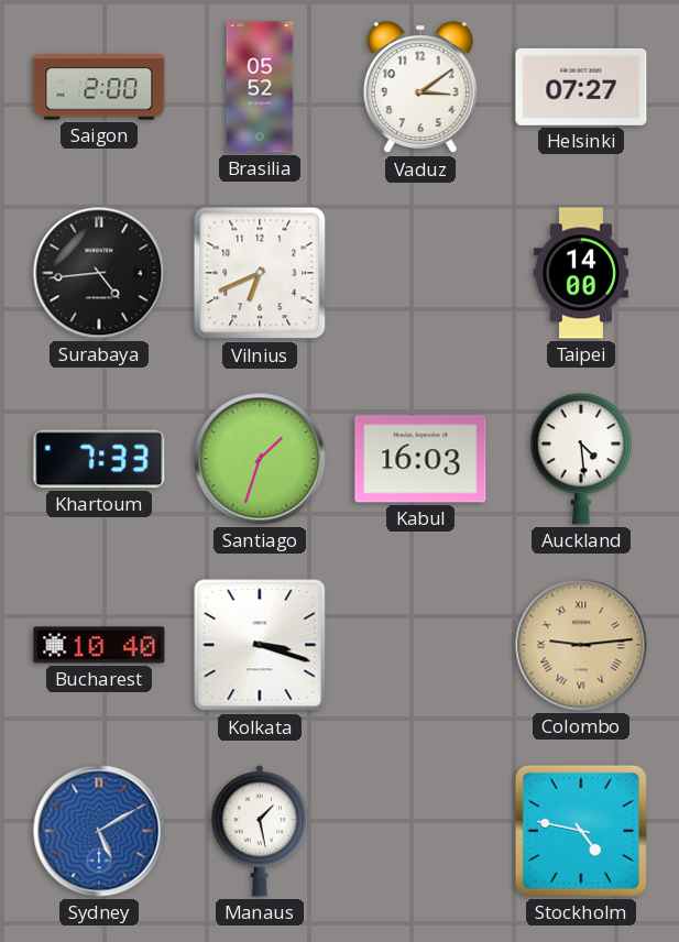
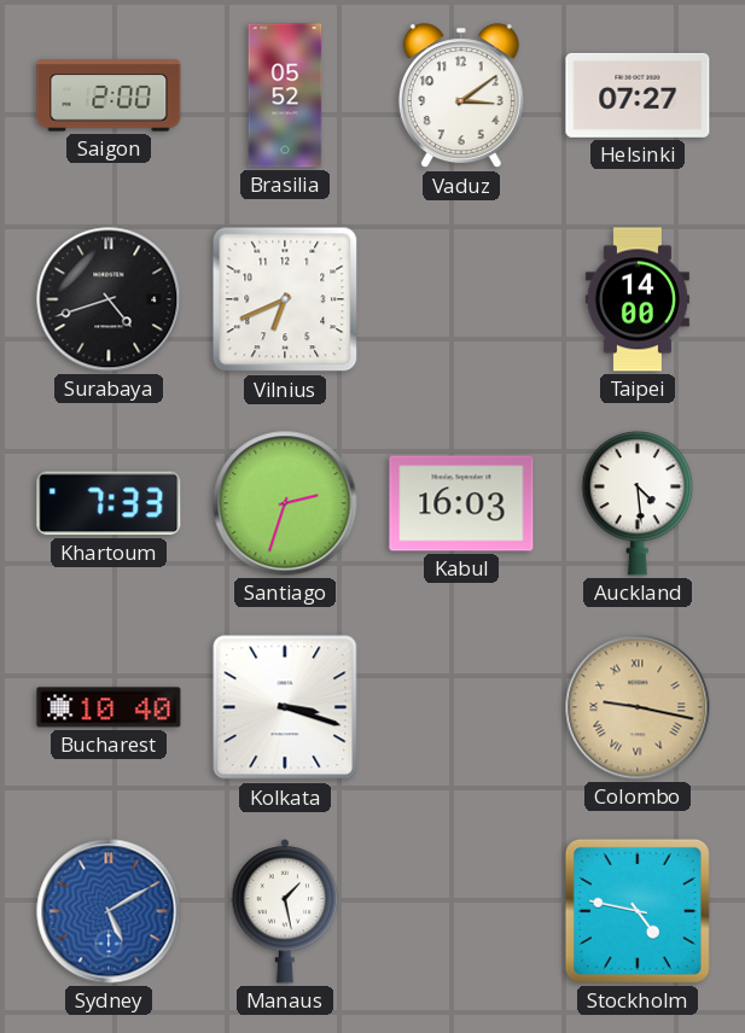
Surabaya: 4:44 -> 4:42 (109, 299)
Santiago: 1:33 -> 2:33 (285, 503)
Colombo: 9:14 -> 9:17 (638, 707)
